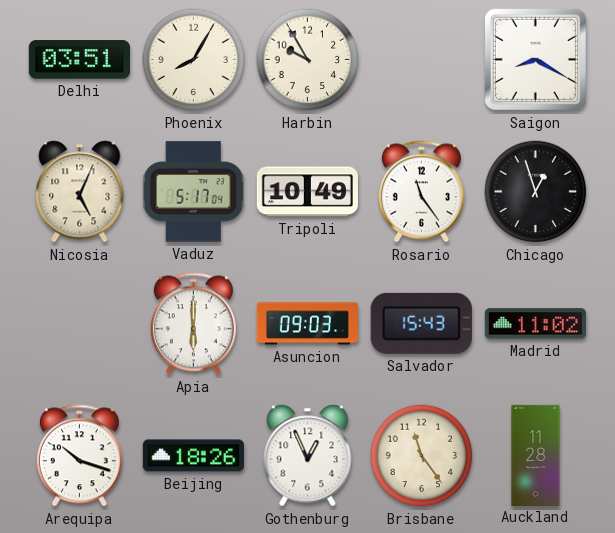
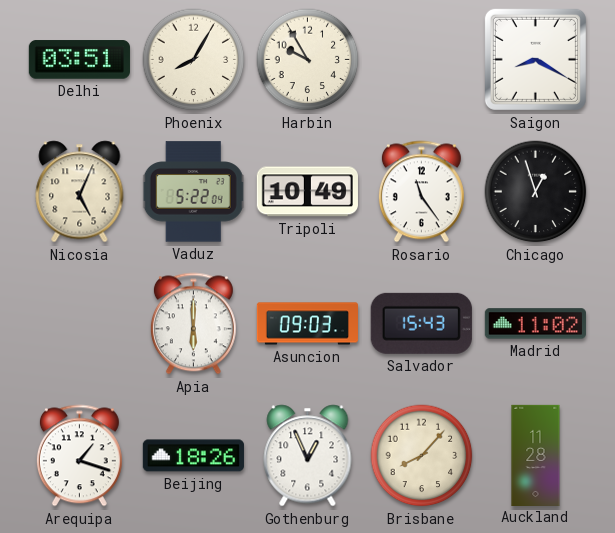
Vaduz: 5:17 -> 5:22 (194, 192)
Arequipa: 10:18 -> 1:18 (79, 456)
Brisbane: 11:24 -> 8:07 (422, 456)
